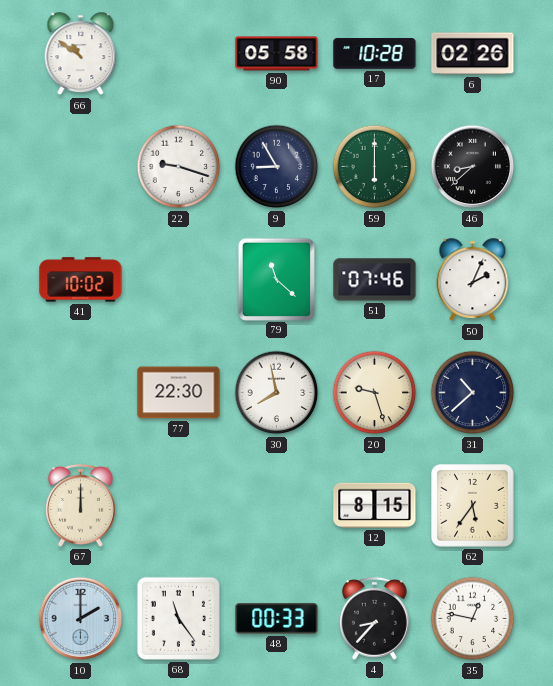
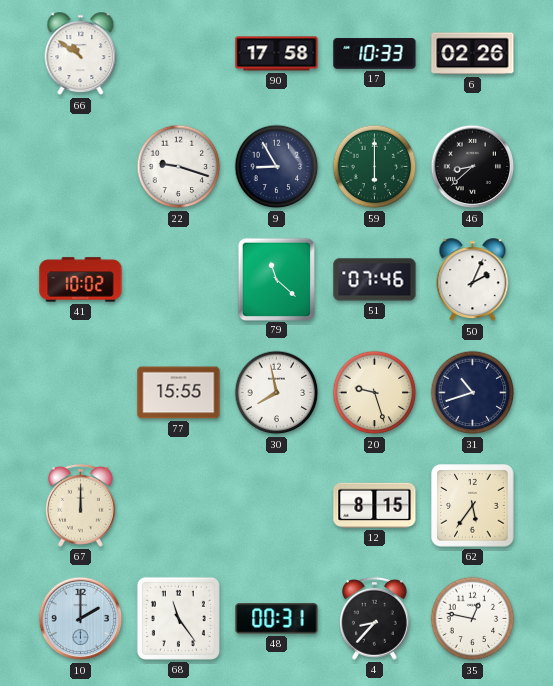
90: 05:58 -> 17:58 (277, 54)
17: 10:28 -> 10:33 (375, 54)
77: 22:30 -> 15:55 (179, 393)
31: 10:38 -> 10:42 (473, 393)
48: 00:33 -> 00:31 (277, 619)
